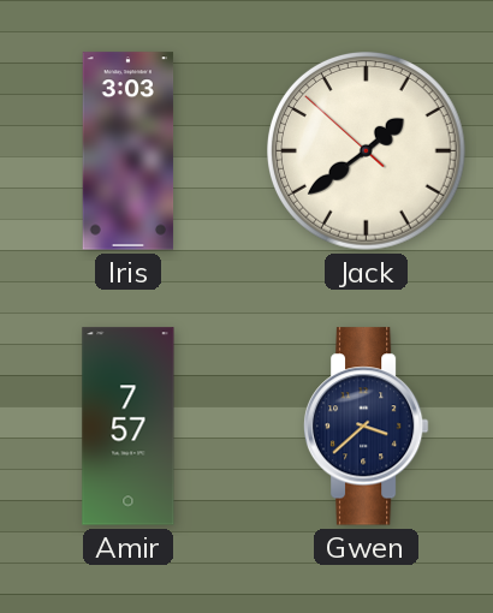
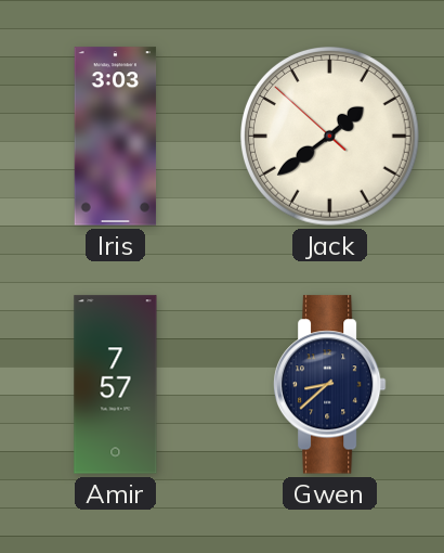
Gwen: 3:38 -> 8:38 (329, 385)
